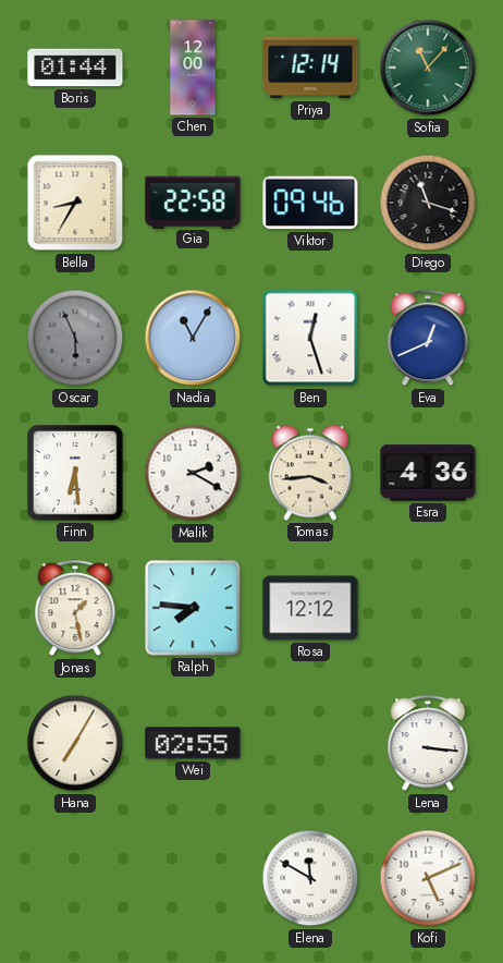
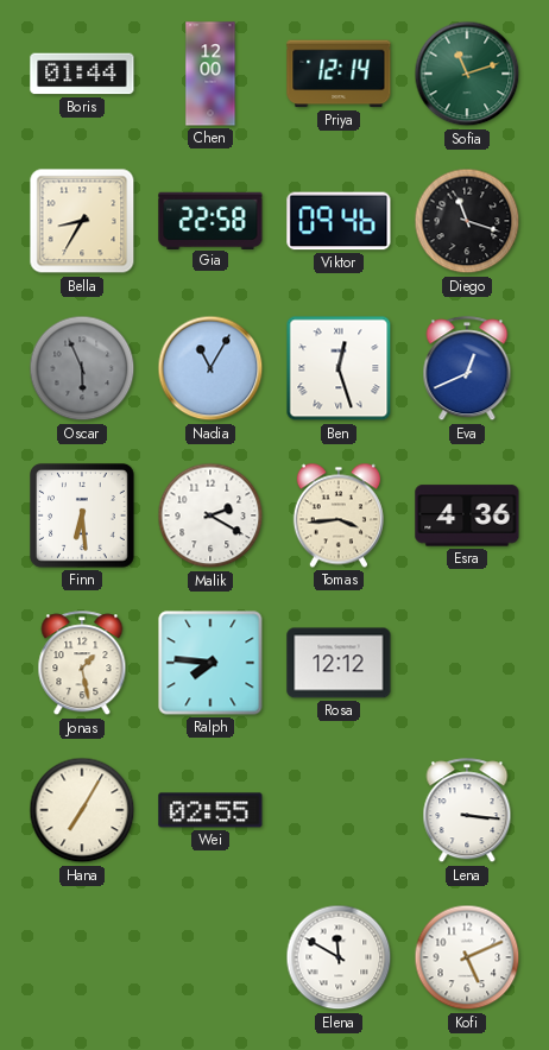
Sofia: 11:07 -> 11:12 (467, 74)
